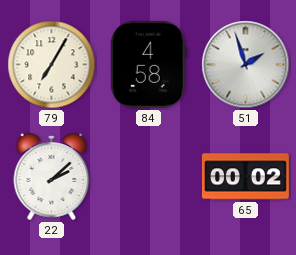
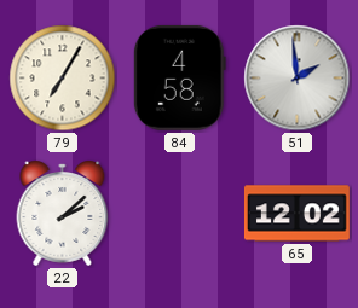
51: 1:57 -> 1:59 (298, 79)
65: 00:02 -> 12:02 (296, 214)
